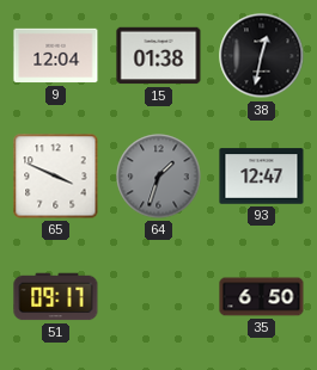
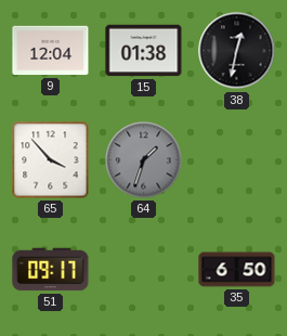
65: 3:49 -> 3:53 (51, 160)
93: 12:47 -> none (262, 177)
